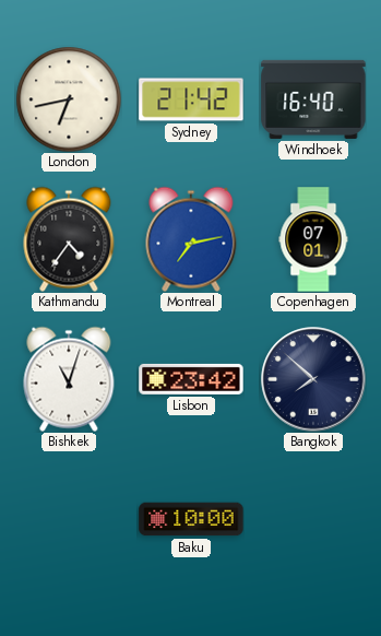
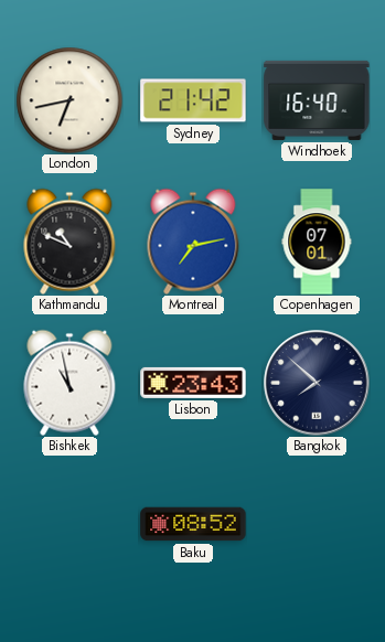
Kathmandu: 4:36 -> 10:49 (69, 242)
Bishkek: 11:03 -> 10:58 (69, 383)
Lisbon: 23:42 -> 23:43 (193, 383)
Baku: 10:00 -> 08:52 (193, 524)
